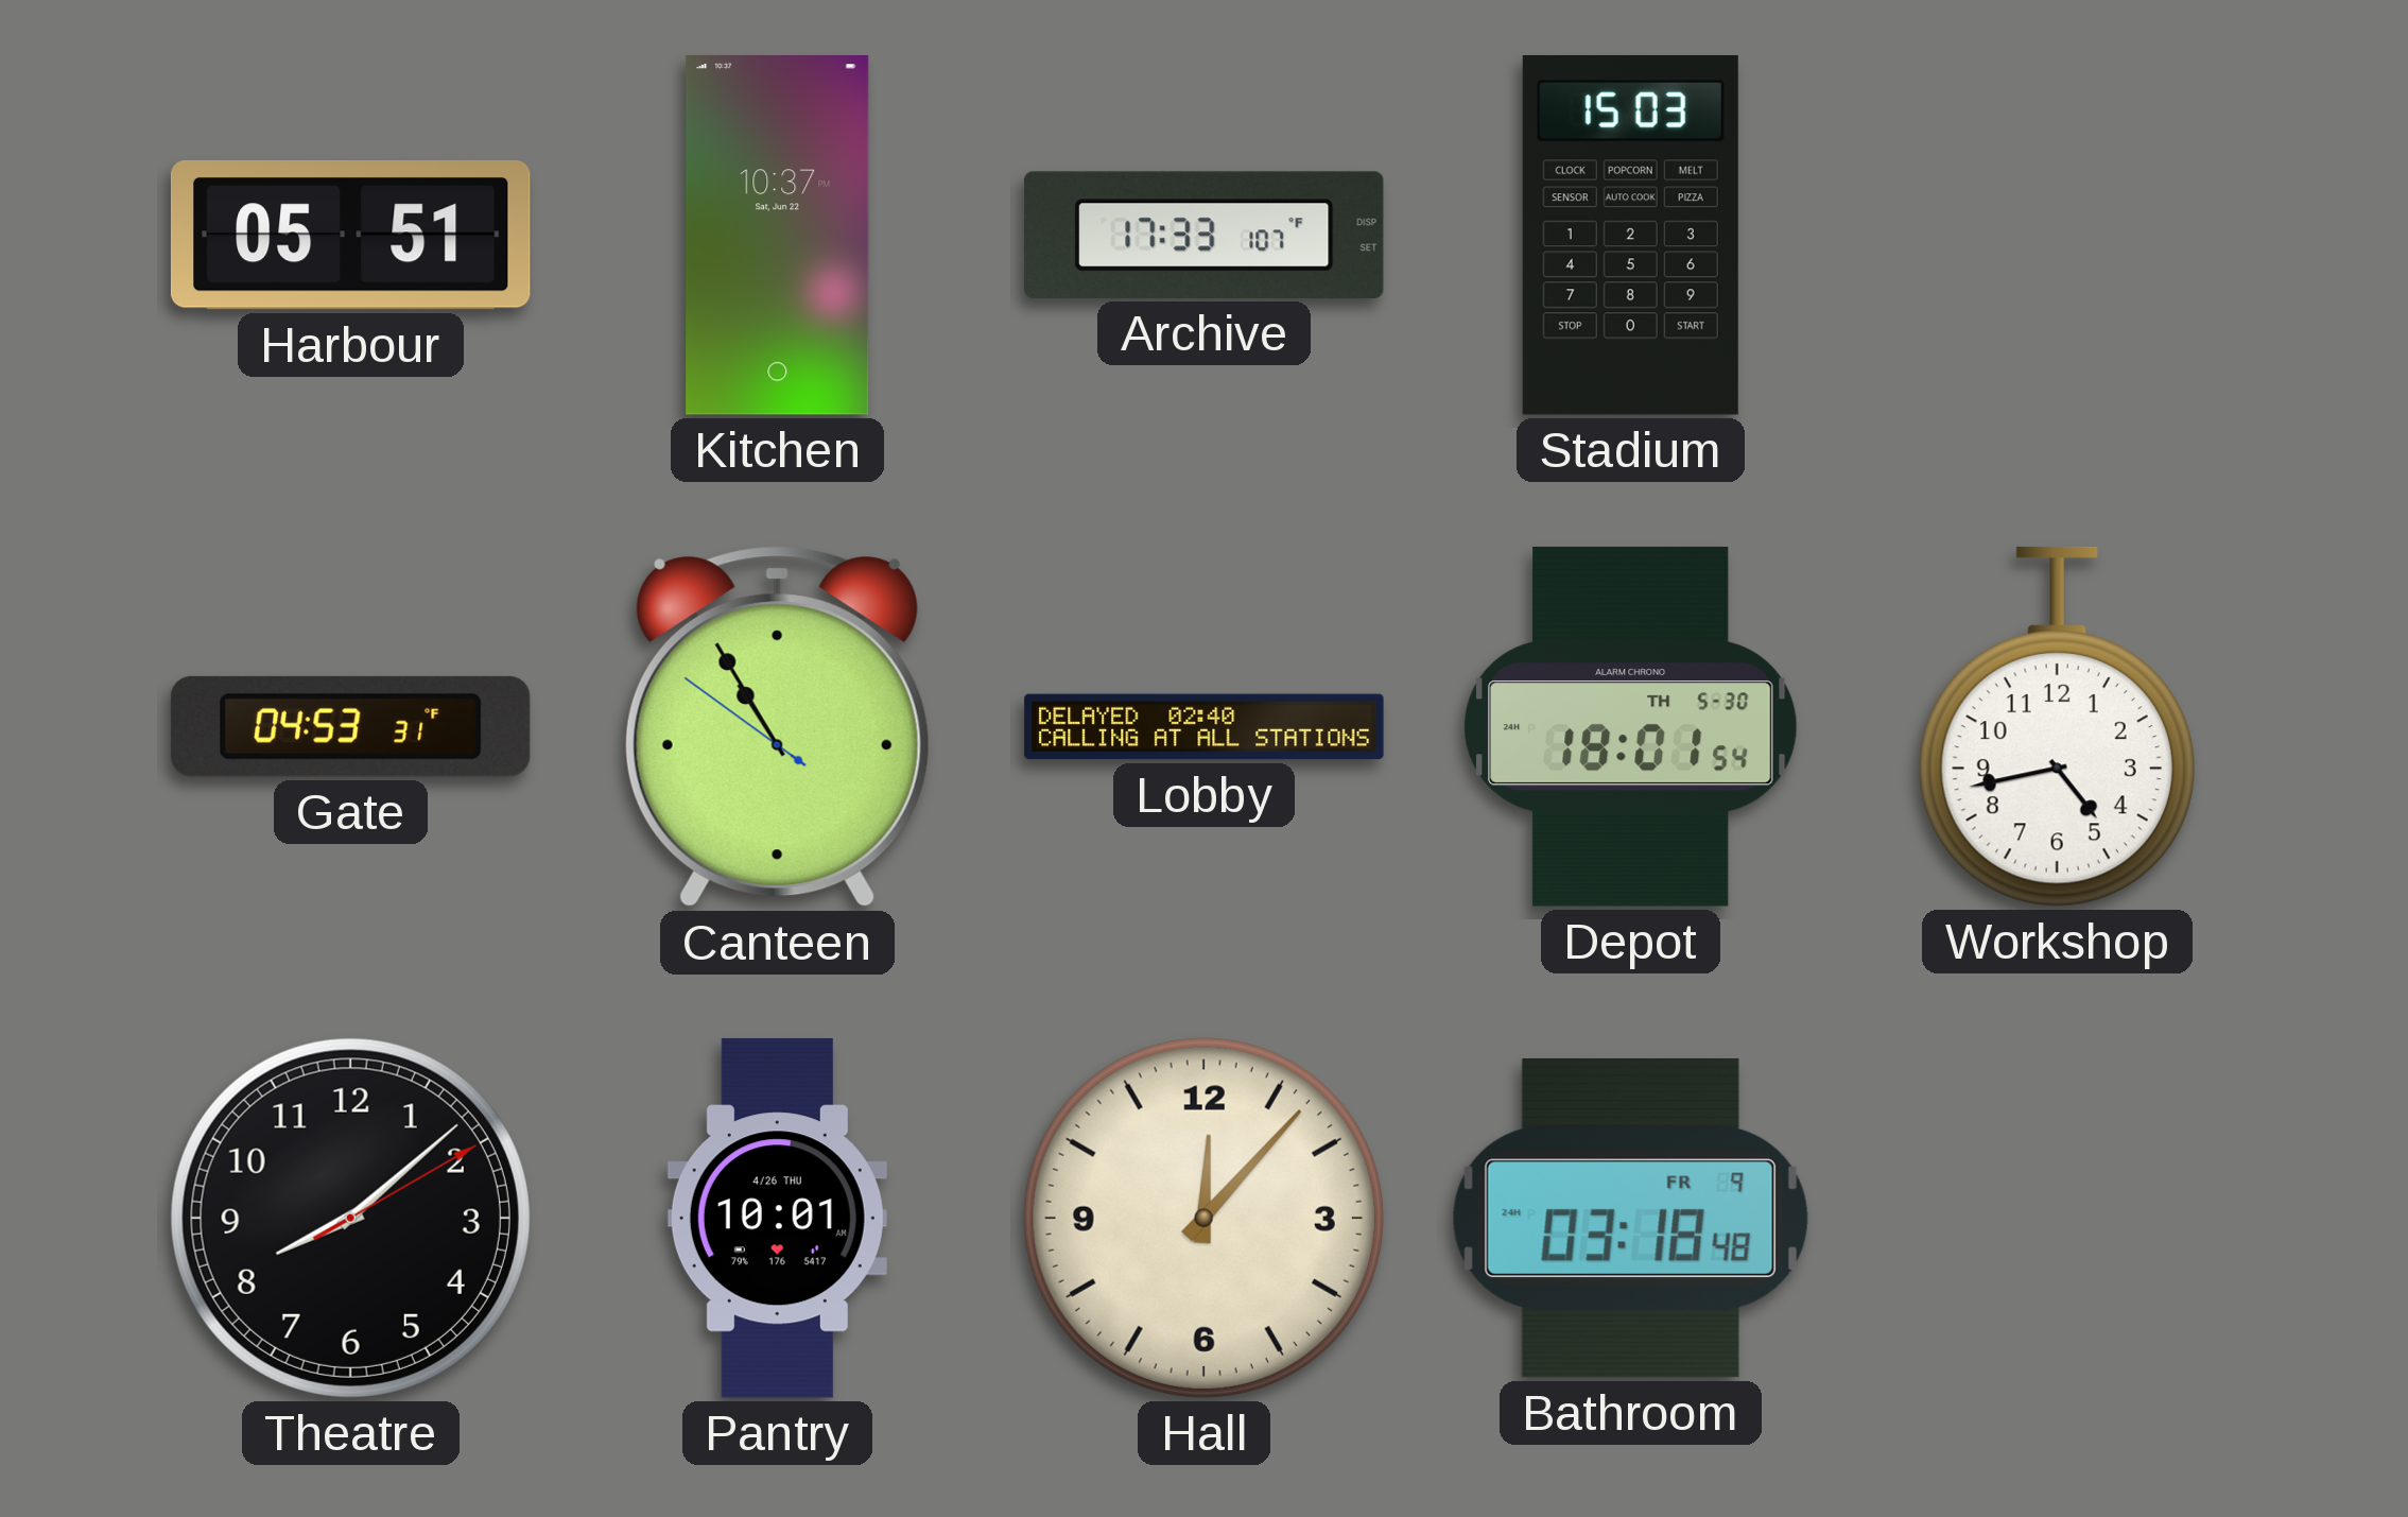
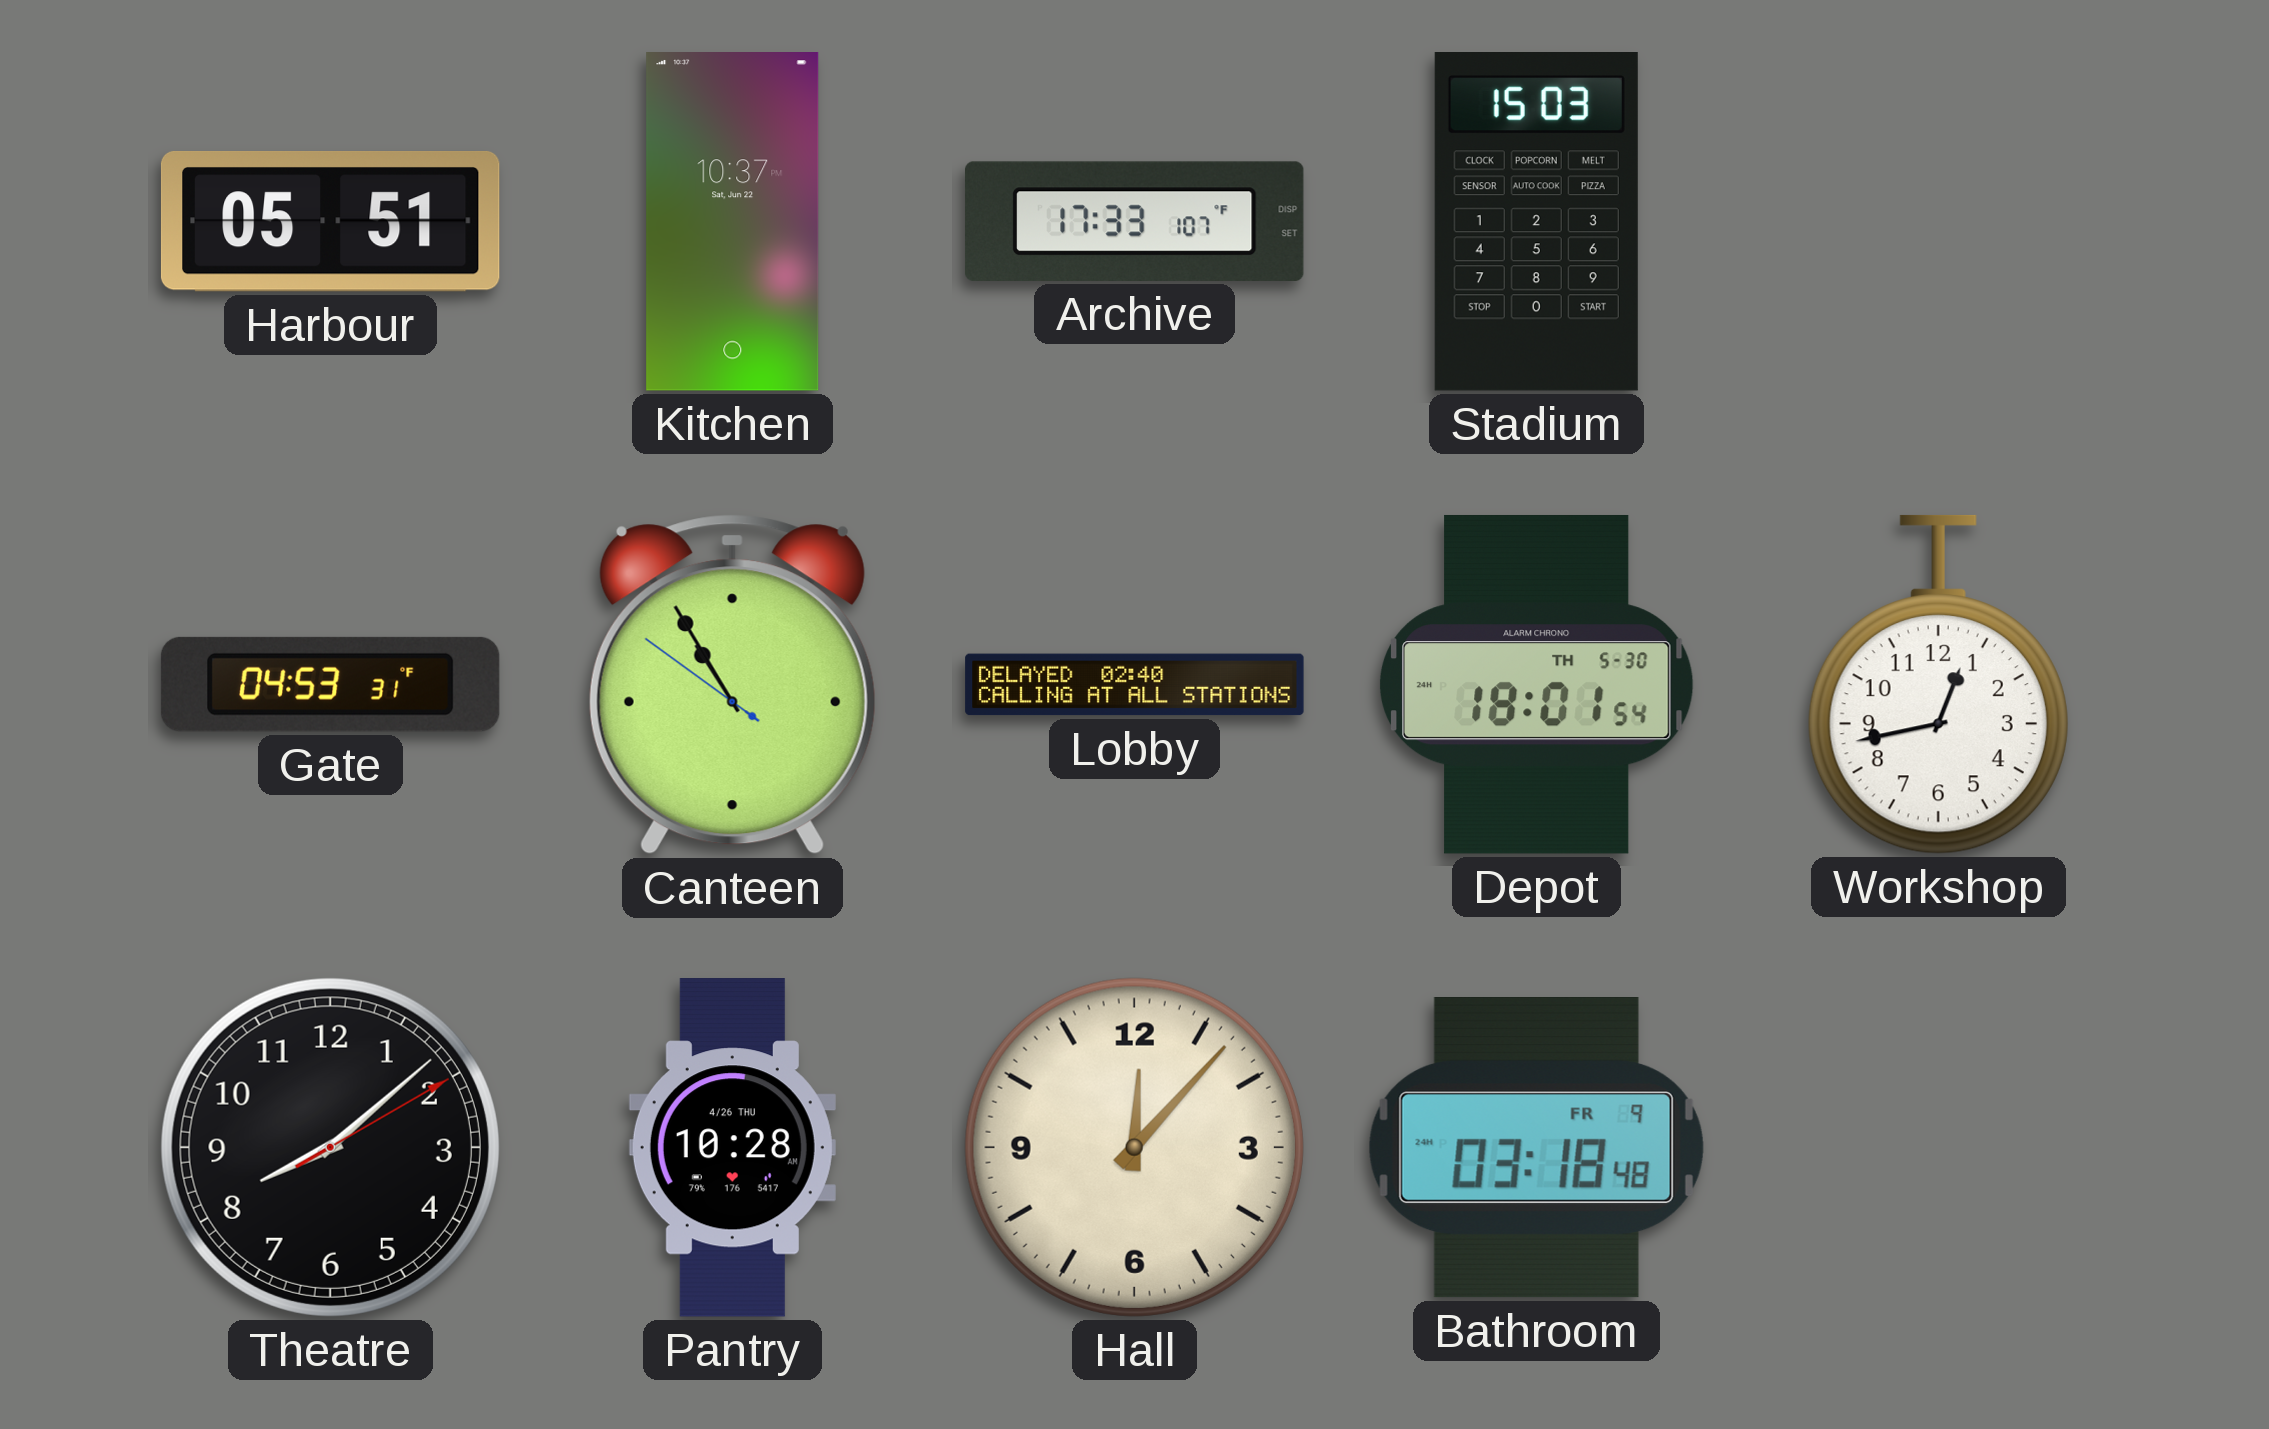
Workshop: 4:43 -> 12:43 (1938, 684)
Pantry: 10:01 -> 10:28 (732, 1148)
